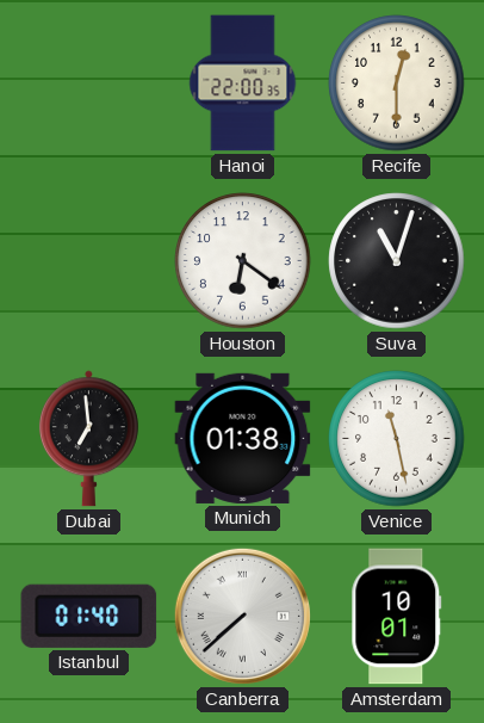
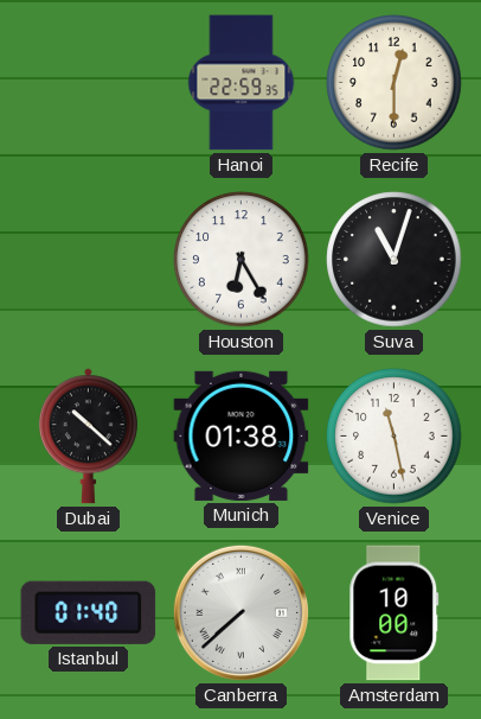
Hanoi: 22:00 -> 22:59 (242, 83)
Houston: 6:21 -> 6:25 (242, 260)
Dubai: 6:59 -> 10:22 (88, 437)
Amsterdam: 10:01 -> 10:00 (395, 613)
